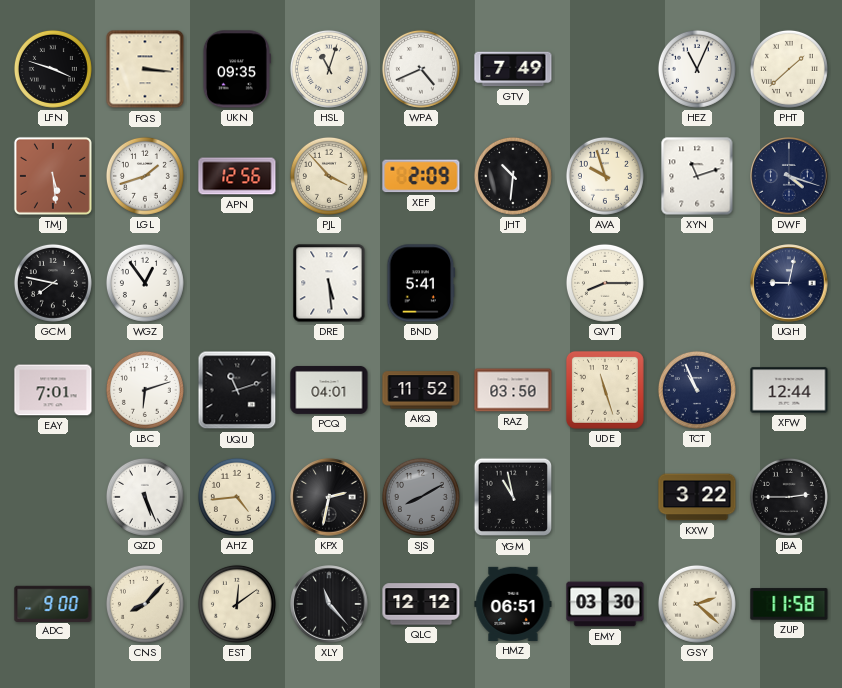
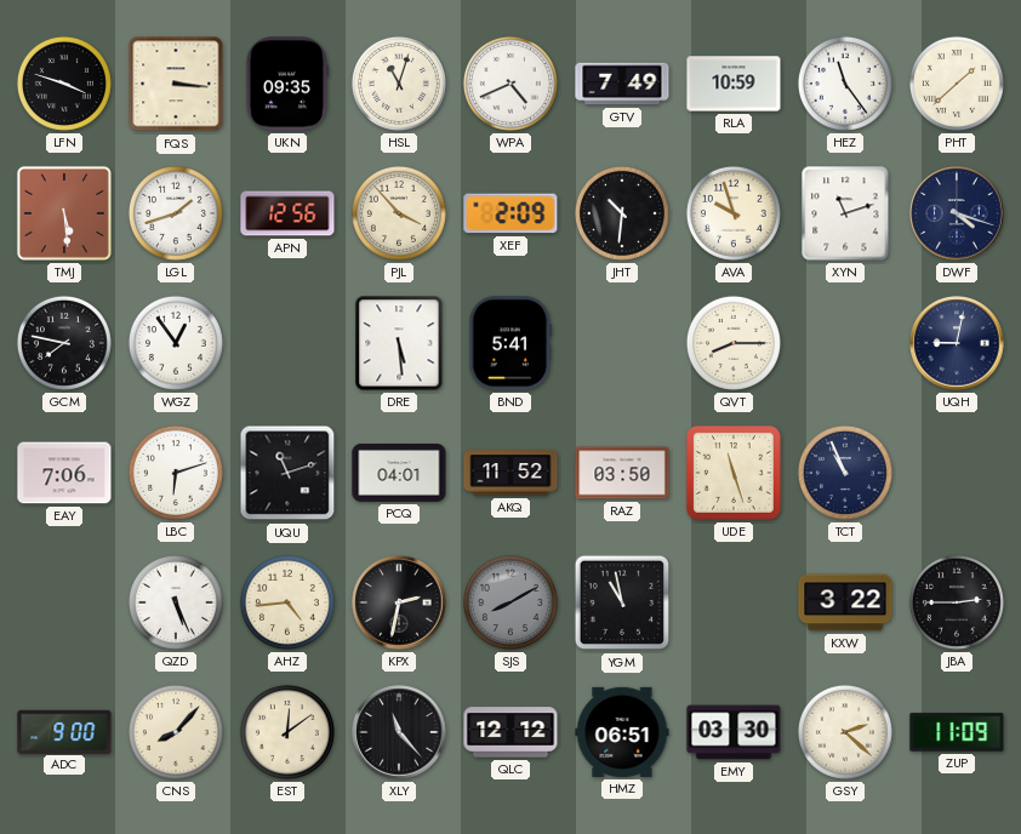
RLA: none -> 10:59 (734, 84)
HEZ: 11:04 -> 11:24 (845, 84)
EAY: 7:01 -> 7:06 (64, 473)
XFW: 12:44 -> none (789, 390)
ZUP: 11:58 -> 11:09 (957, 732)
